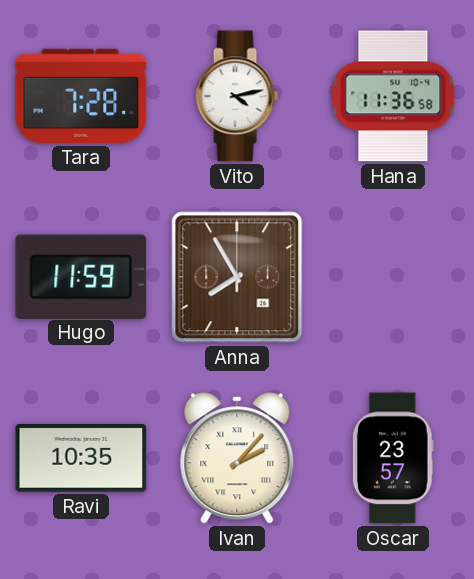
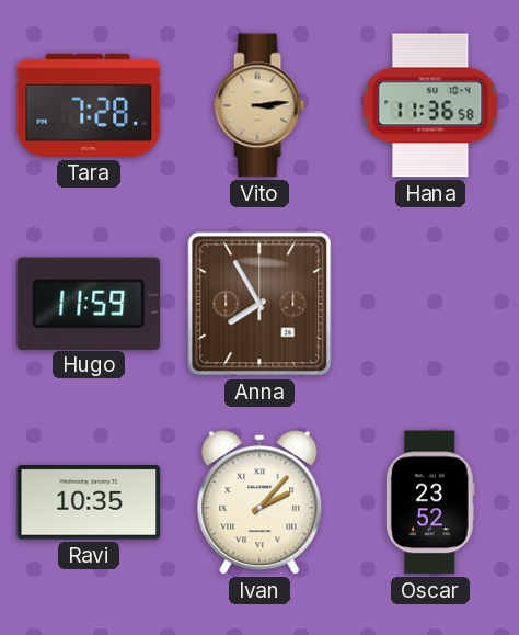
Vito: 4:13 -> 3:14 (259, 105)
Vito dial: white -> champagne (259, 105)
Oscar: 23:57 -> 23:52 (430, 502)
